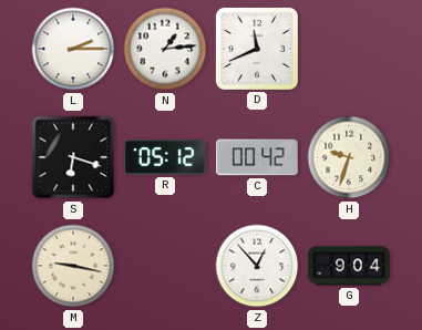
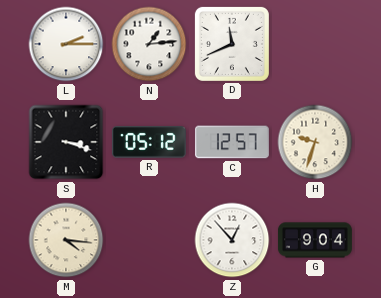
S: 6:18 -> 3:18 (66, 142)
C: 00:42 -> 12:57 (232, 142)
M: 9:17 -> 4:16 (66, 240)
